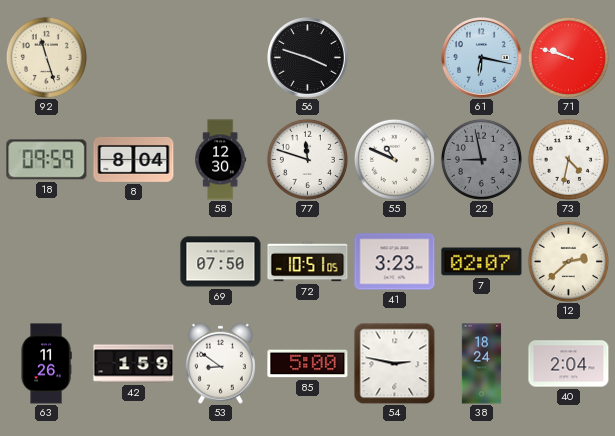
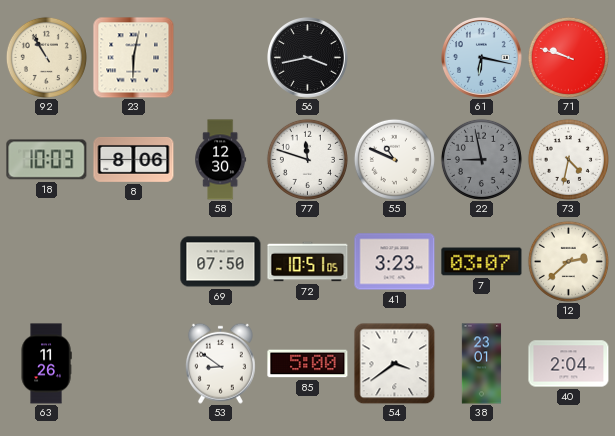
92: 11:27 -> 10:55 (46, 57)
23: none -> 6:02 (134, 58)
56: 3:48 -> 3:43 (308, 58)
18: 09:59 -> 10:03 (47, 160)
8: 8:04 -> 8:06 (134, 160)
7: 02:07 -> 03:07 (482, 262)
42: 1:59 -> none (134, 364)
54: 2:47 -> 3:39 (394, 363)
38: 18:24 -> 23:01 (482, 364)
